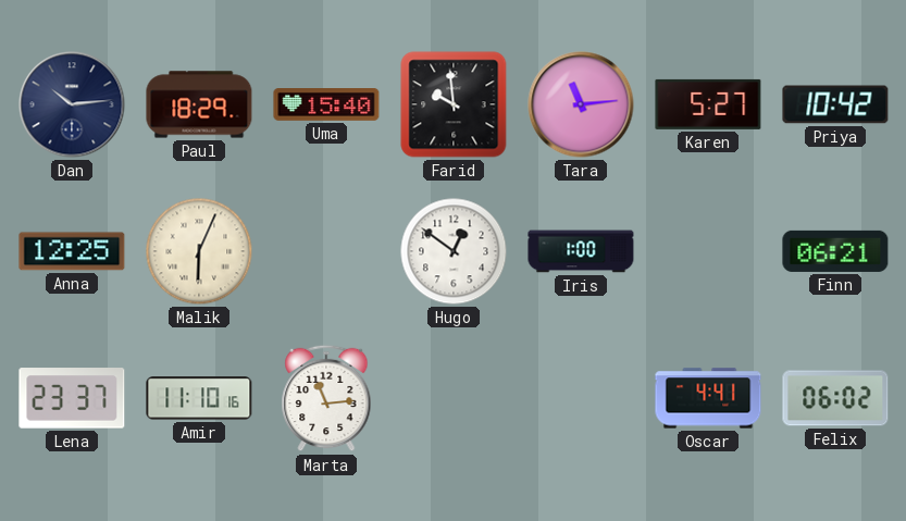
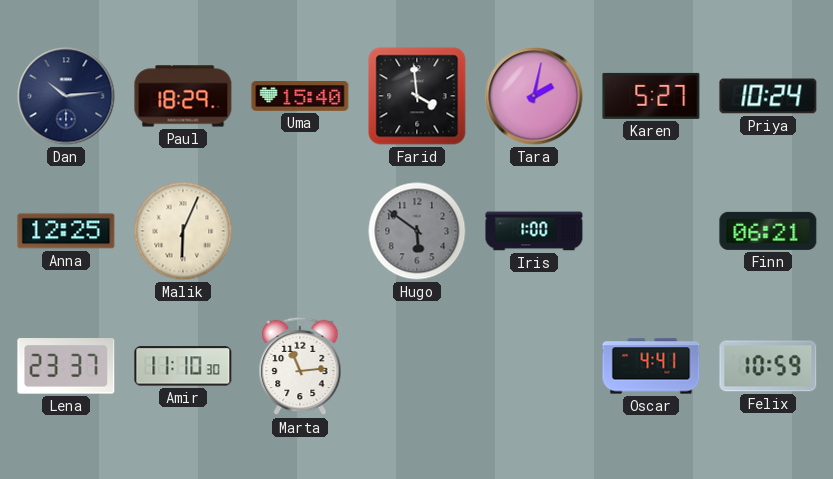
Farid: 9:59 -> 3:59 (417, 96)
Tara: 11:14 -> 2:02 (534, 96)
Priya: 10:42 -> 10:24 (768, 96)
Hugo: 12:51 -> 5:51 (417, 231)
Hugo dial: white -> grey (417, 231)
Amir: 11:10:16 -> 11:10:30 (183, 366)
Felix: 06:02 -> 10:59 (768, 366)
